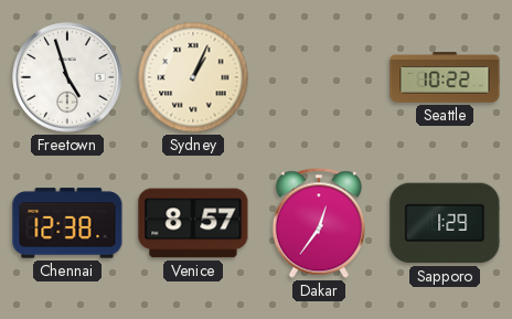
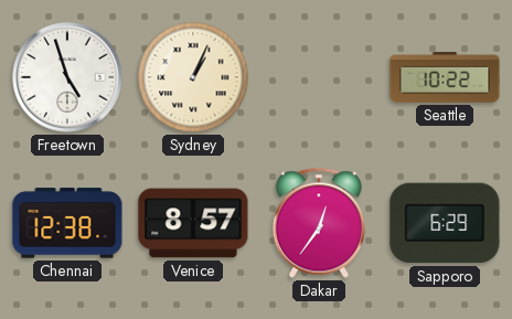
Sapporo: 1:29 -> 6:29 (445, 223)
